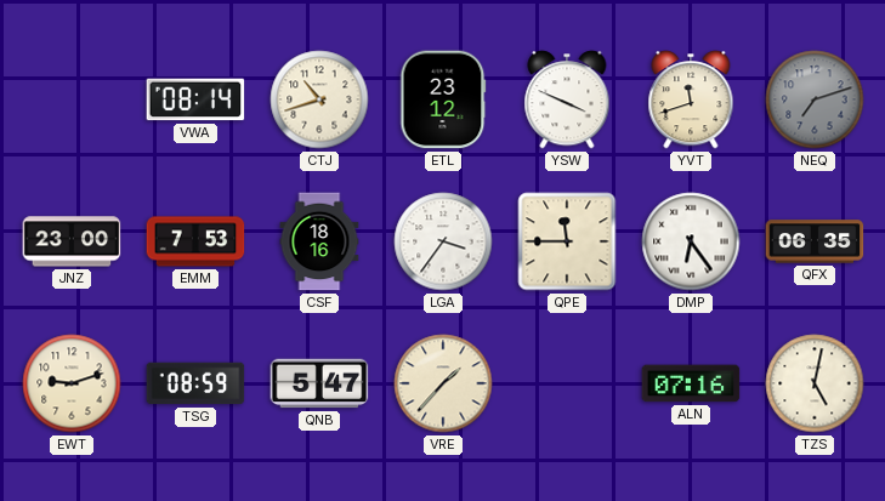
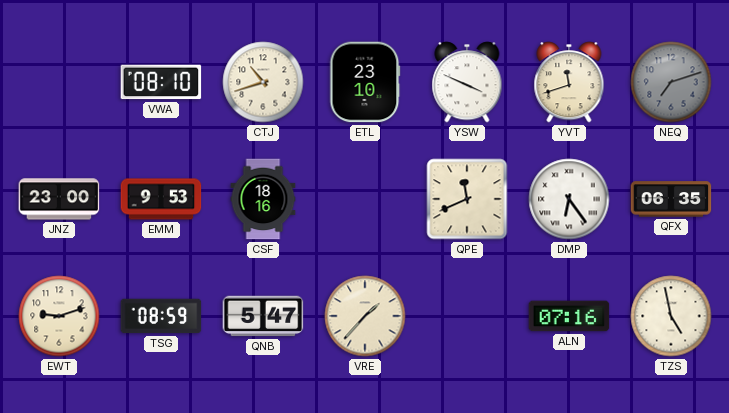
VWA: 08:14 -> 08:10 (161, 82)
ETL: 23:12 -> 23:10 (365, 82)
EMM: 7:53 -> 9:53 (161, 199)
LGA: 3:36 -> none (443, 241)
QPE: 11:45 -> 11:41 (467, 199)
TZS: 5:02 -> 4:58 (671, 316)
